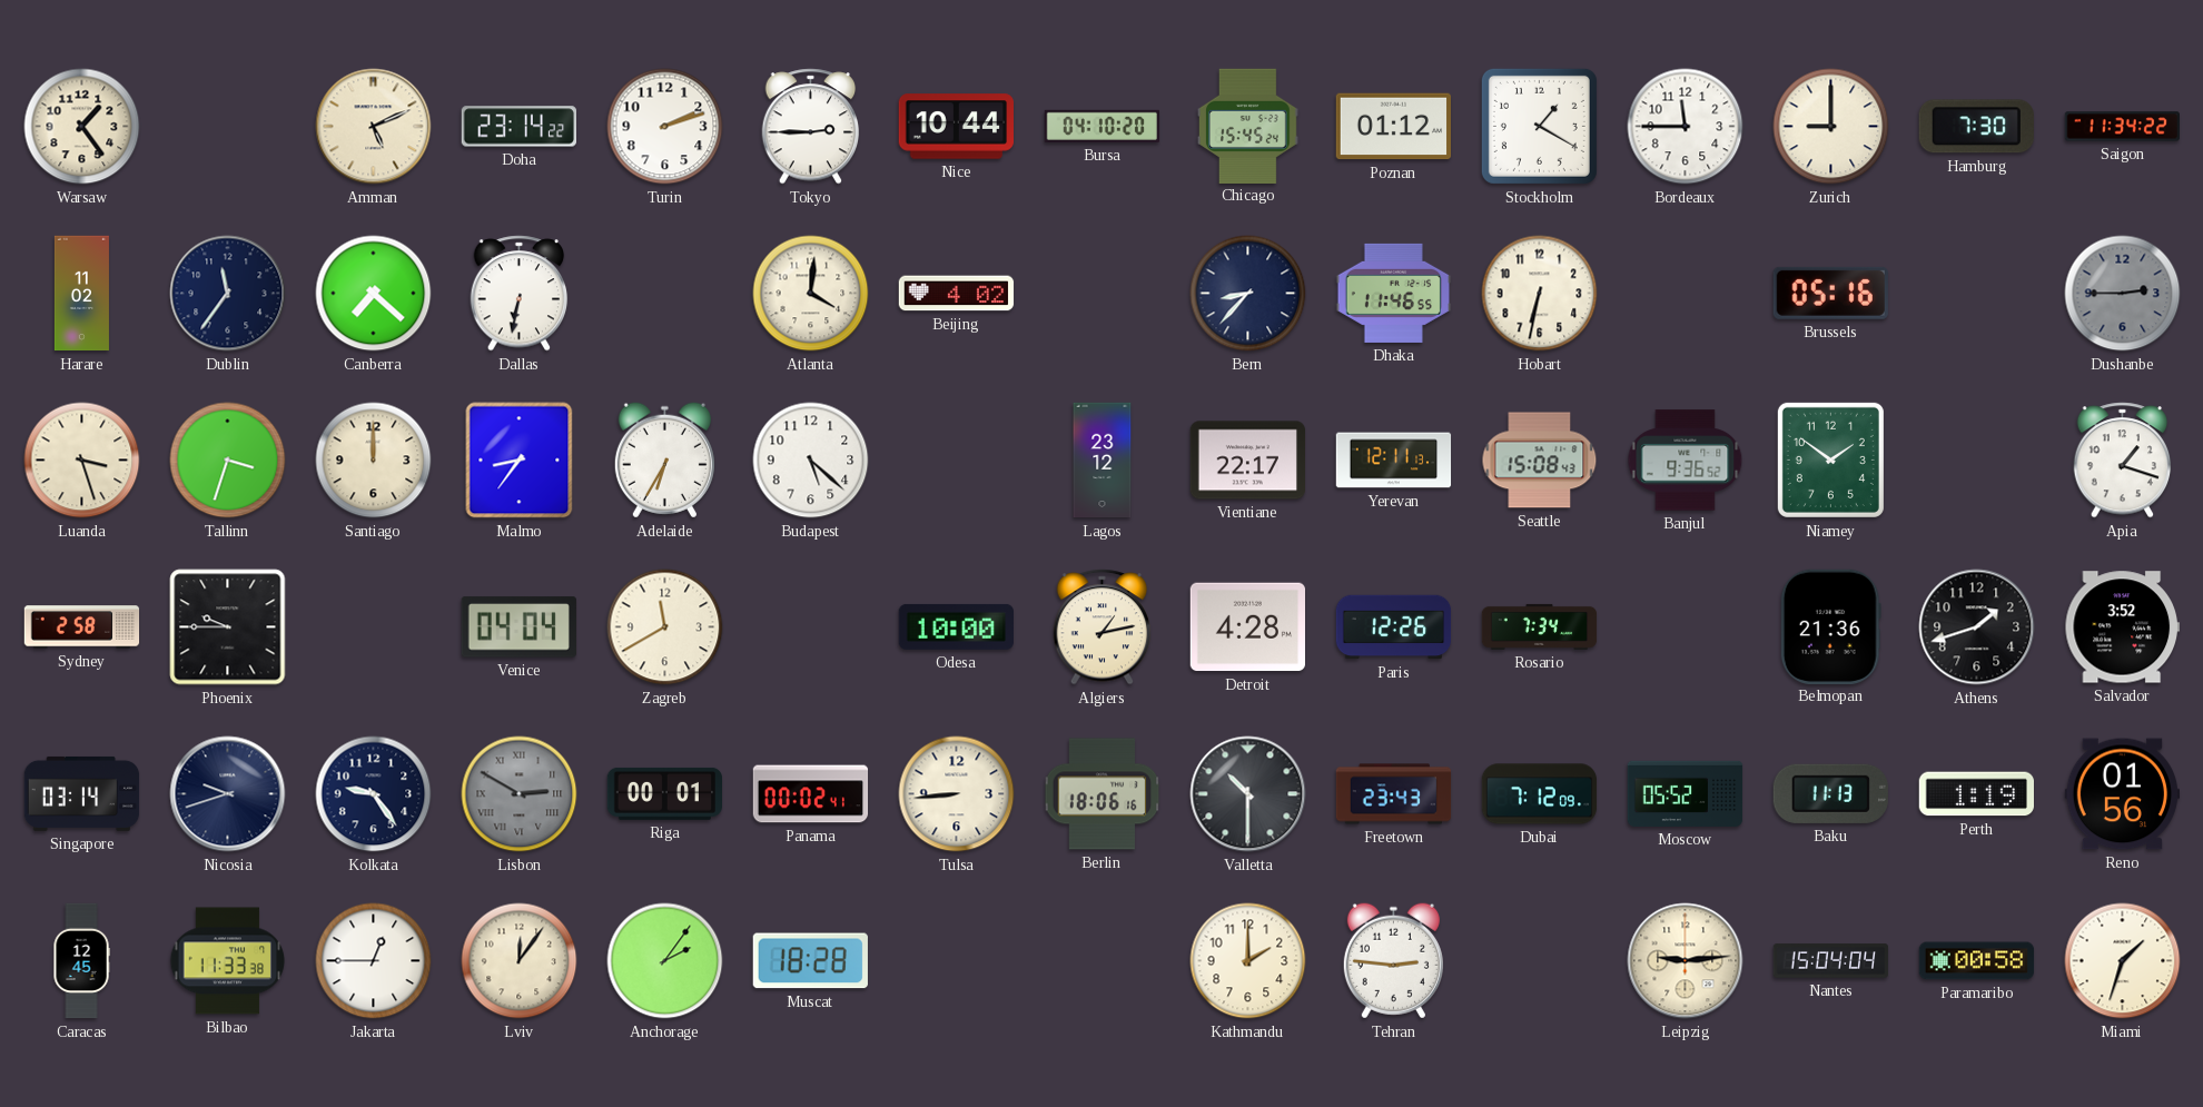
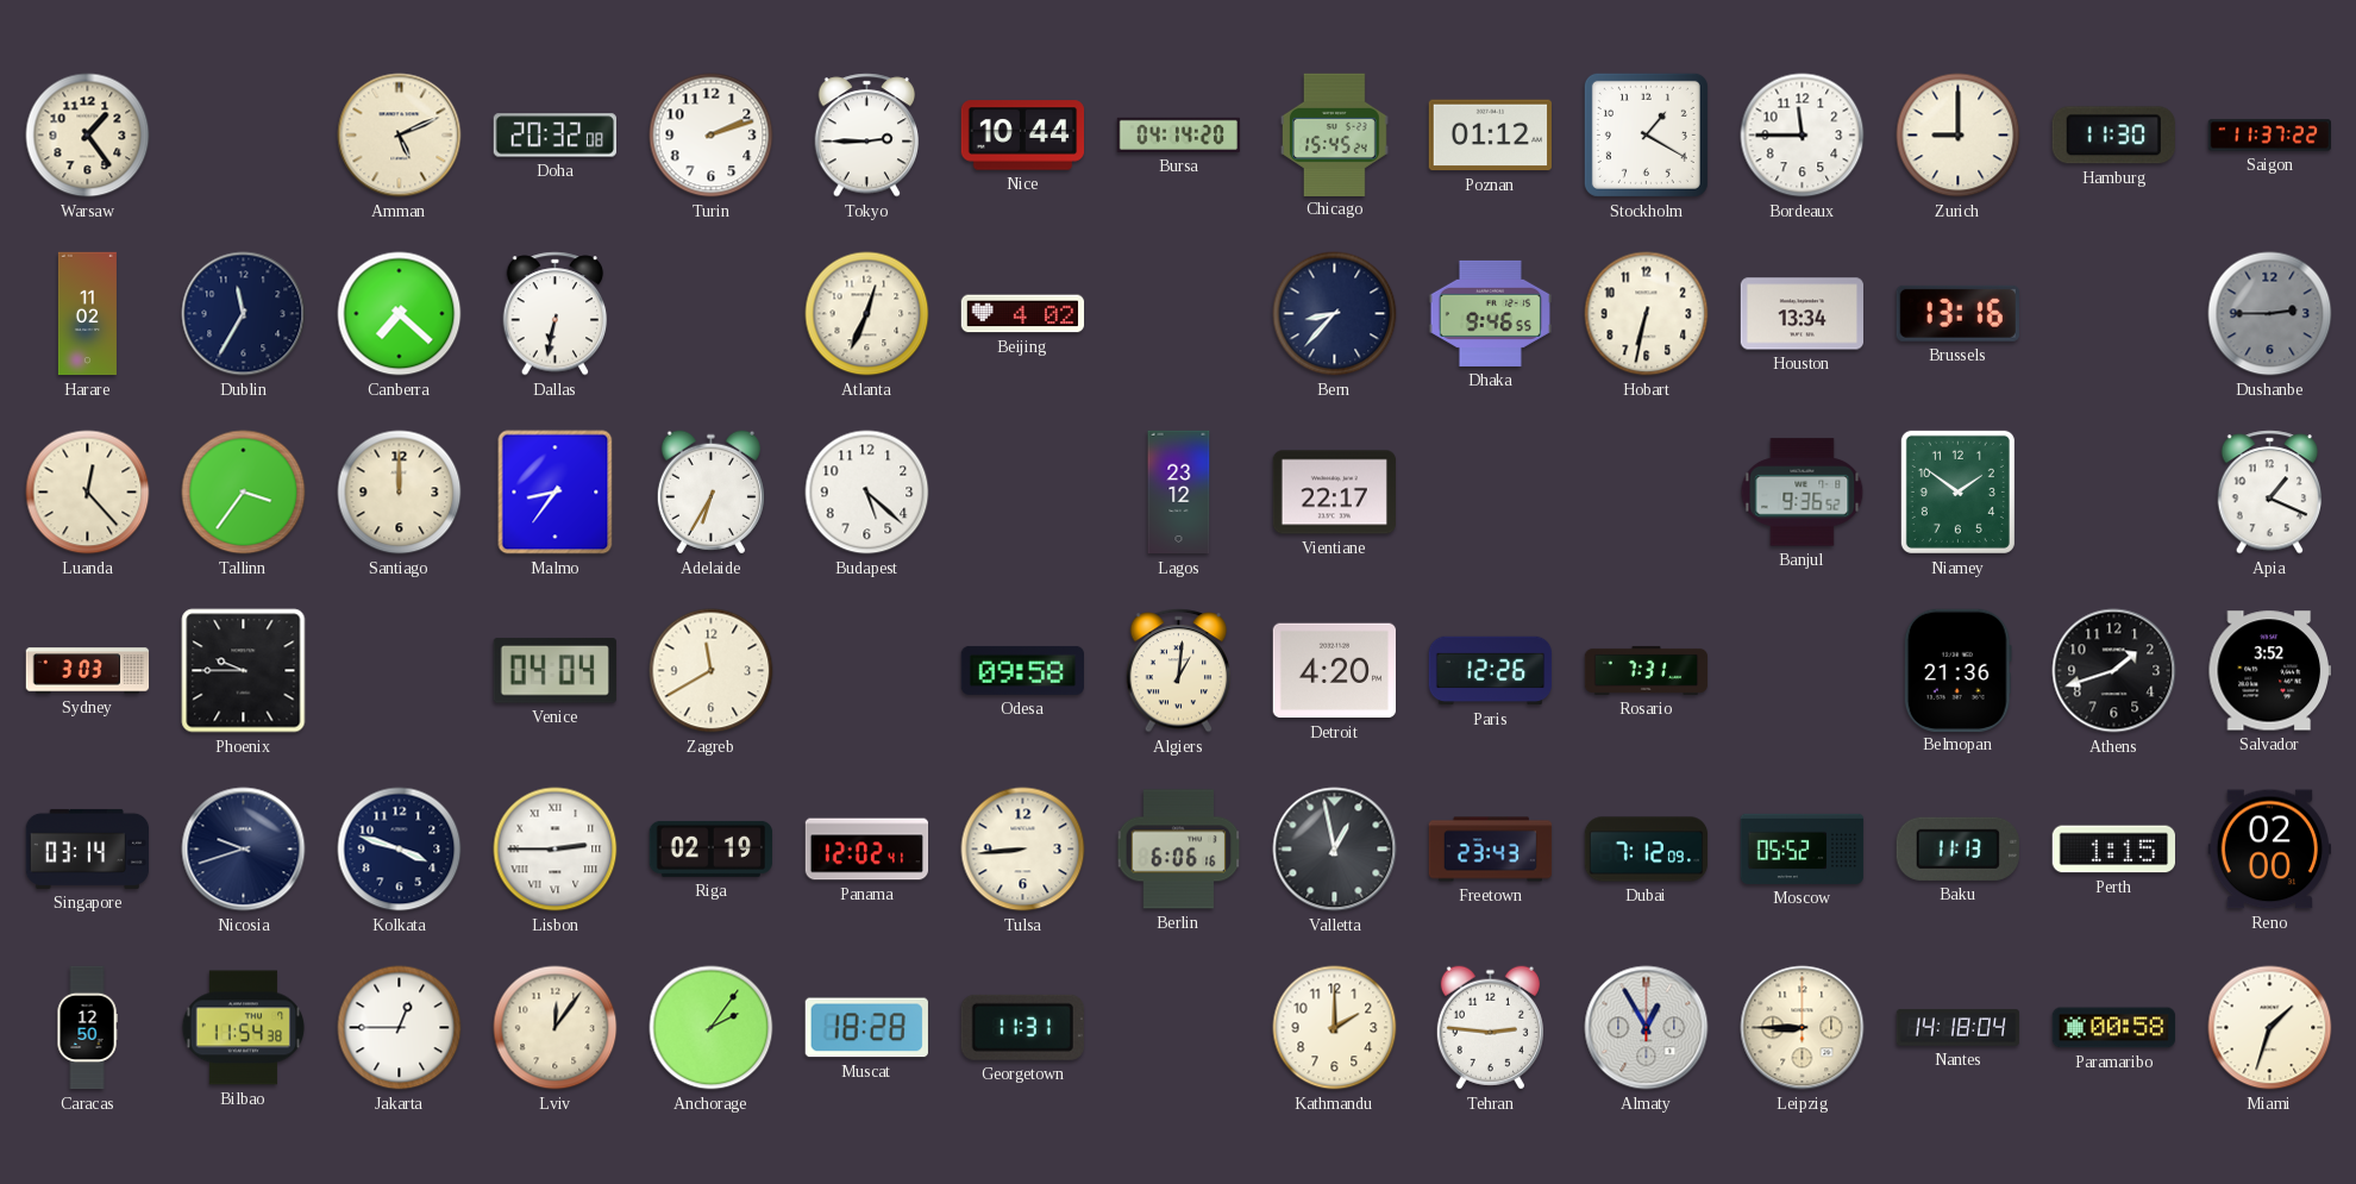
Doha: 23:14 -> 20:32 (554, 136)
Bursa: 04:10 -> 04:14 (1178, 134)
Hamburg: 7:30 -> 11:30 (2113, 136)
Saigon: 11:34 -> 11:37 (2269, 136)
Dublin: 11:36 -> 11:35 (244, 314)
Atlanta: 4:01 -> 12:34 (867, 314)
Dhaka: 11:46 -> 9:46 (1491, 313)
Houston: none -> 13:34 (1802, 314)
Brussels: 05:16 -> 13:16 (1957, 313)
Luanda: 3:27 -> 12:23 (88, 493)
Tallinn: 3:33 -> 3:36 (244, 493)
Yerevan: 12:11 -> none (1394, 461)
Seattle: 15:08 -> none (1540, 461)
Apia: 1:18 -> 1:19 (2270, 493)
Sydney: 2:58 -> 3:03 (88, 671)
Odesa: 10:00 -> 09:58 (1022, 670)
Algiers: 1:13 -> 1:01 (1179, 671)
Detroit: 4:28 -> 4:20 (1334, 671)
Rosario: 7:34 -> 7:31 (1647, 670)
Kolkata: 9:24 -> 3:48 (400, 850)
Lisbon: 2:50 -> 2:45 (556, 850)
Lisbon dial: grey -> white (556, 850)
Riga: 00:01 -> 02:19 (710, 848)
Panama: 00:02 -> 12:02 (867, 850)
Berlin: 18:06 -> 6:06 (1179, 850)
Valletta: 10:30 -> 12:58 (1335, 850)
Perth: 1:19 -> 1:15 (2113, 850)
Reno: 01:56 -> 02:00 (2269, 850)
Caracas: 12:45 -> 12:50 (87, 1028)
Bilbao: 11:33 -> 11:54 (244, 1028)
Georgetown: none -> 11:31 (1022, 1027)
Almaty: none -> 12:55 (1647, 1028)
Leipzig: 9:14 -> 8:45 (1803, 1028)
Nantes: 15:04 -> 14:18 (1959, 1028)
